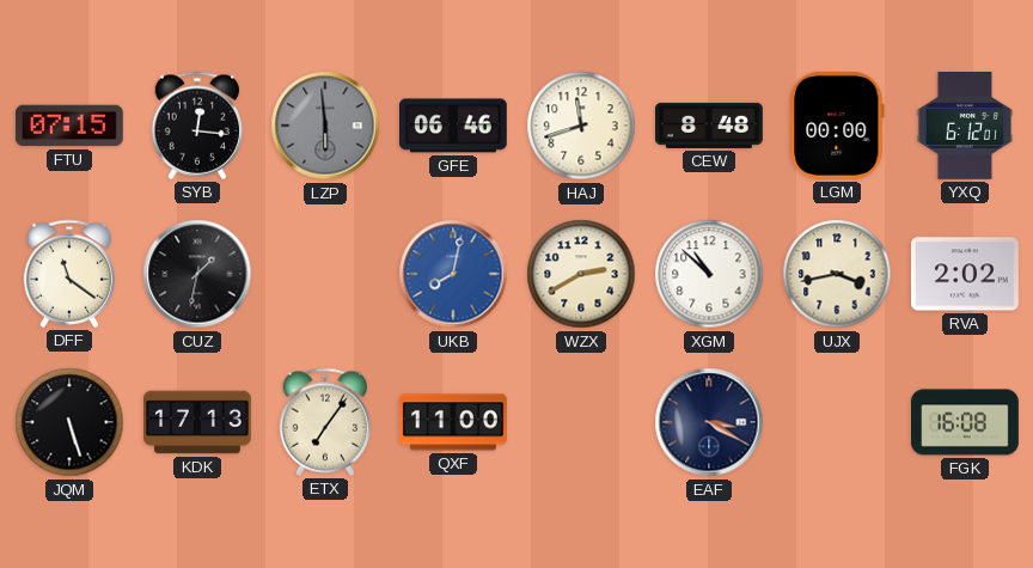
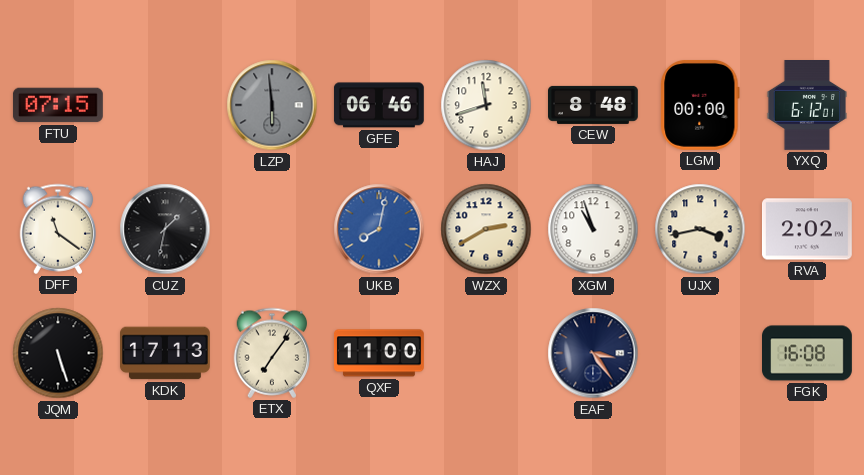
SYB: 12:16 -> none (197, 126)
XGM: 10:52 -> 10:57 (593, 229)
EAF: 3:20 -> 3:24 (593, 353)
